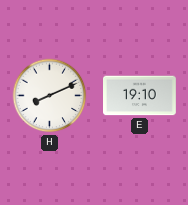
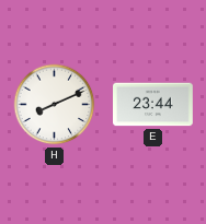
E: 19:10 -> 23:44 (153, 105)
